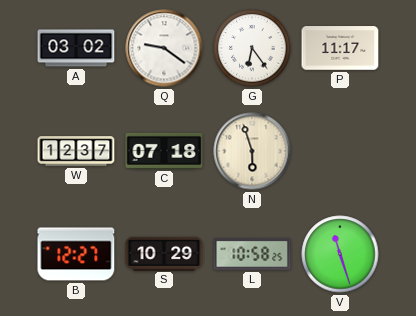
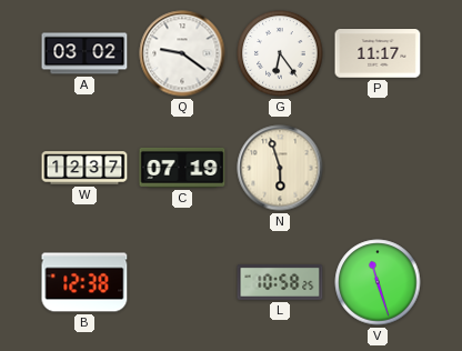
C: 07:18 -> 07:19 (182, 168)
B: 12:27 -> 12:38 (84, 282)
S: 10:29 -> none (164, 253)
